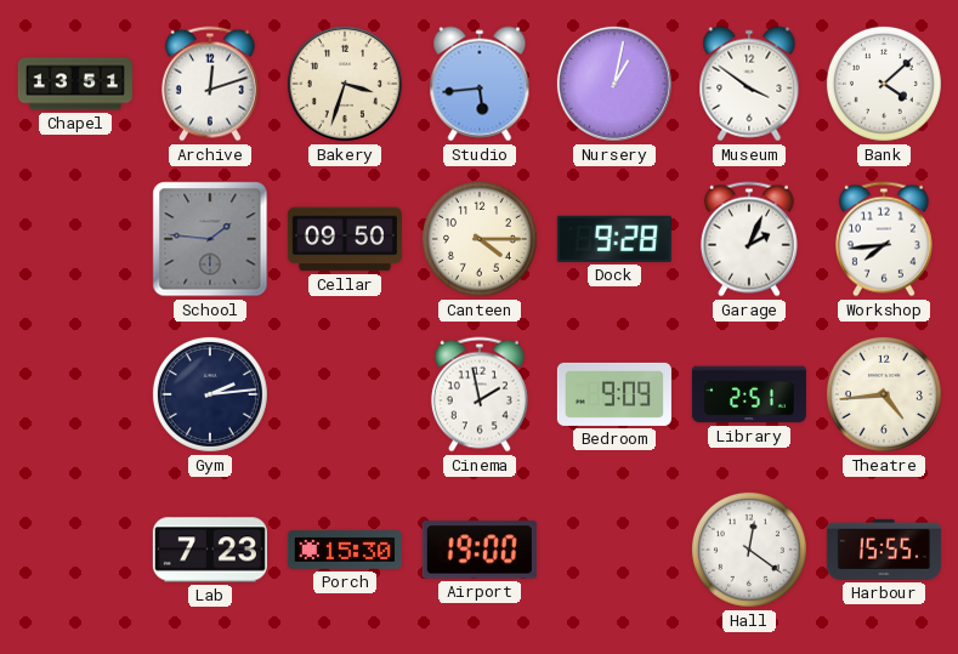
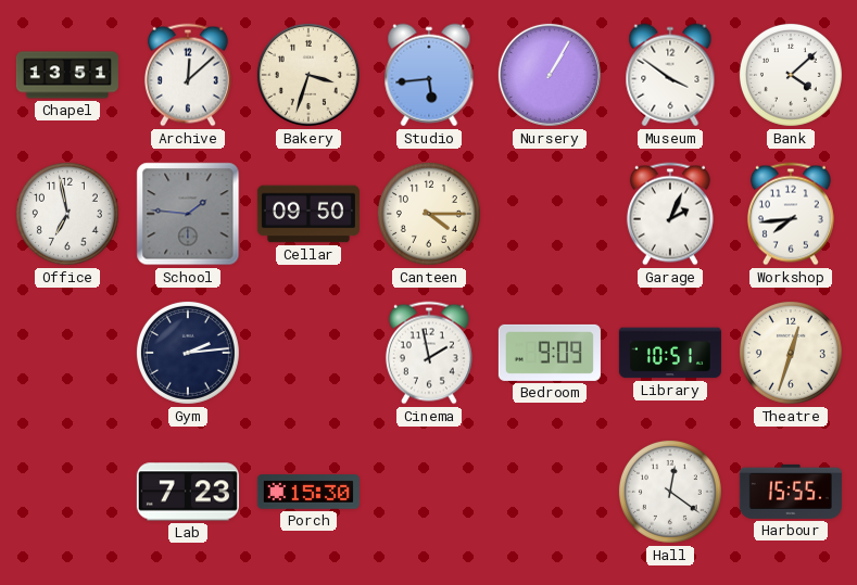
Archive: 12:12 -> 12:08 (188, 75)
Nursery: 1:02 -> 1:05 (550, 75)
Office: none -> 6:58 (67, 214)
Dock: 9:28 -> none (614, 239)
Library: 2:51 -> 10:51 (670, 353)
Theatre: 4:44 -> 12:33 (791, 353)
Airport: 19:00 -> none (480, 550)
